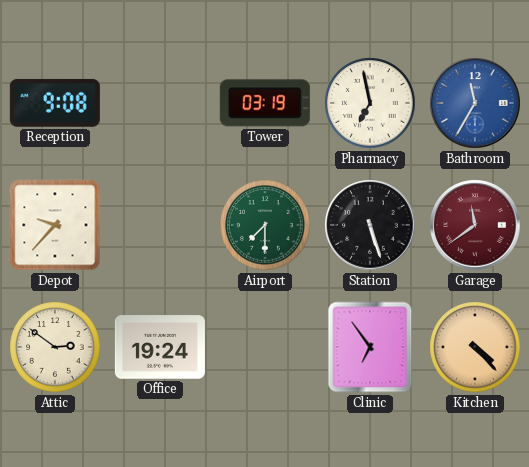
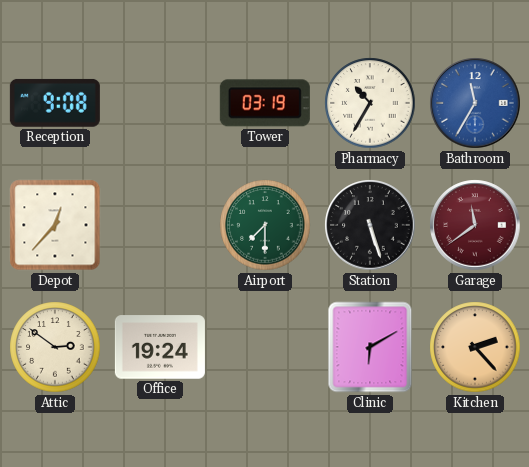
Pharmacy: 6:58 -> 10:35 (370, 103)
Depot: 9:37 -> 12:37 (55, 225)
Clinic: 6:54 -> 6:10 (370, 347)
Kitchen: 4:23 -> 2:23 (475, 347)
